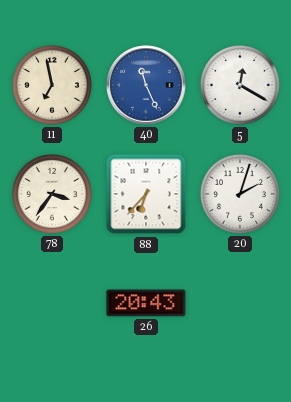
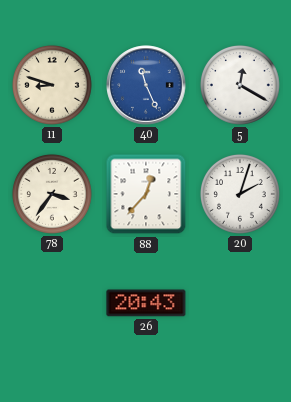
11: 6:58 -> 8:48 (52, 85)
88: 6:37 -> 12:37 (146, 194)
